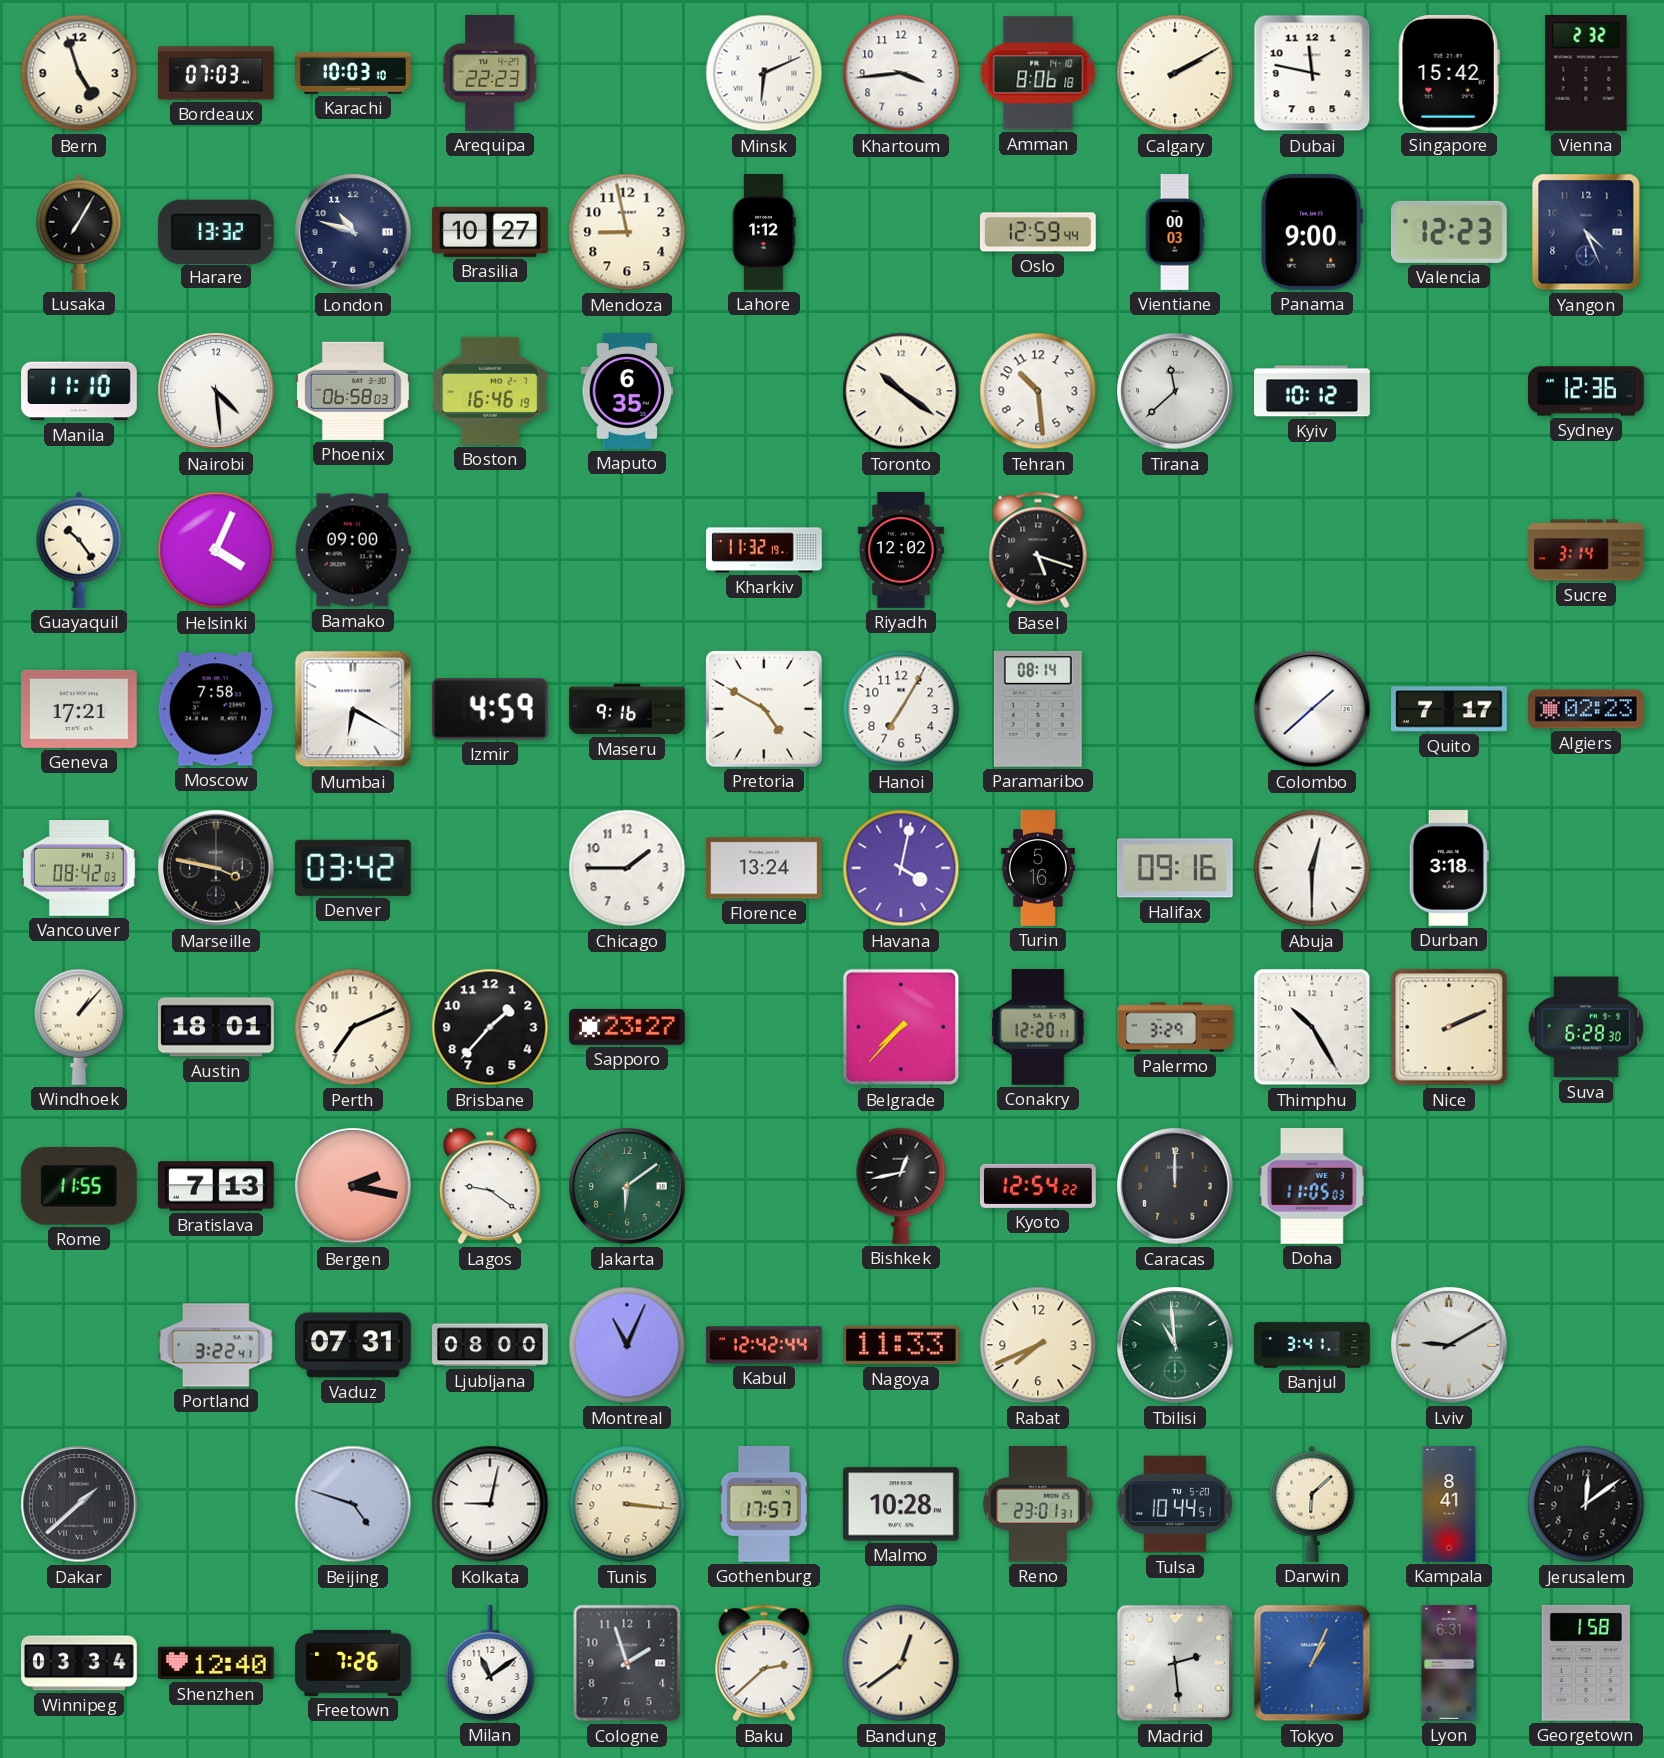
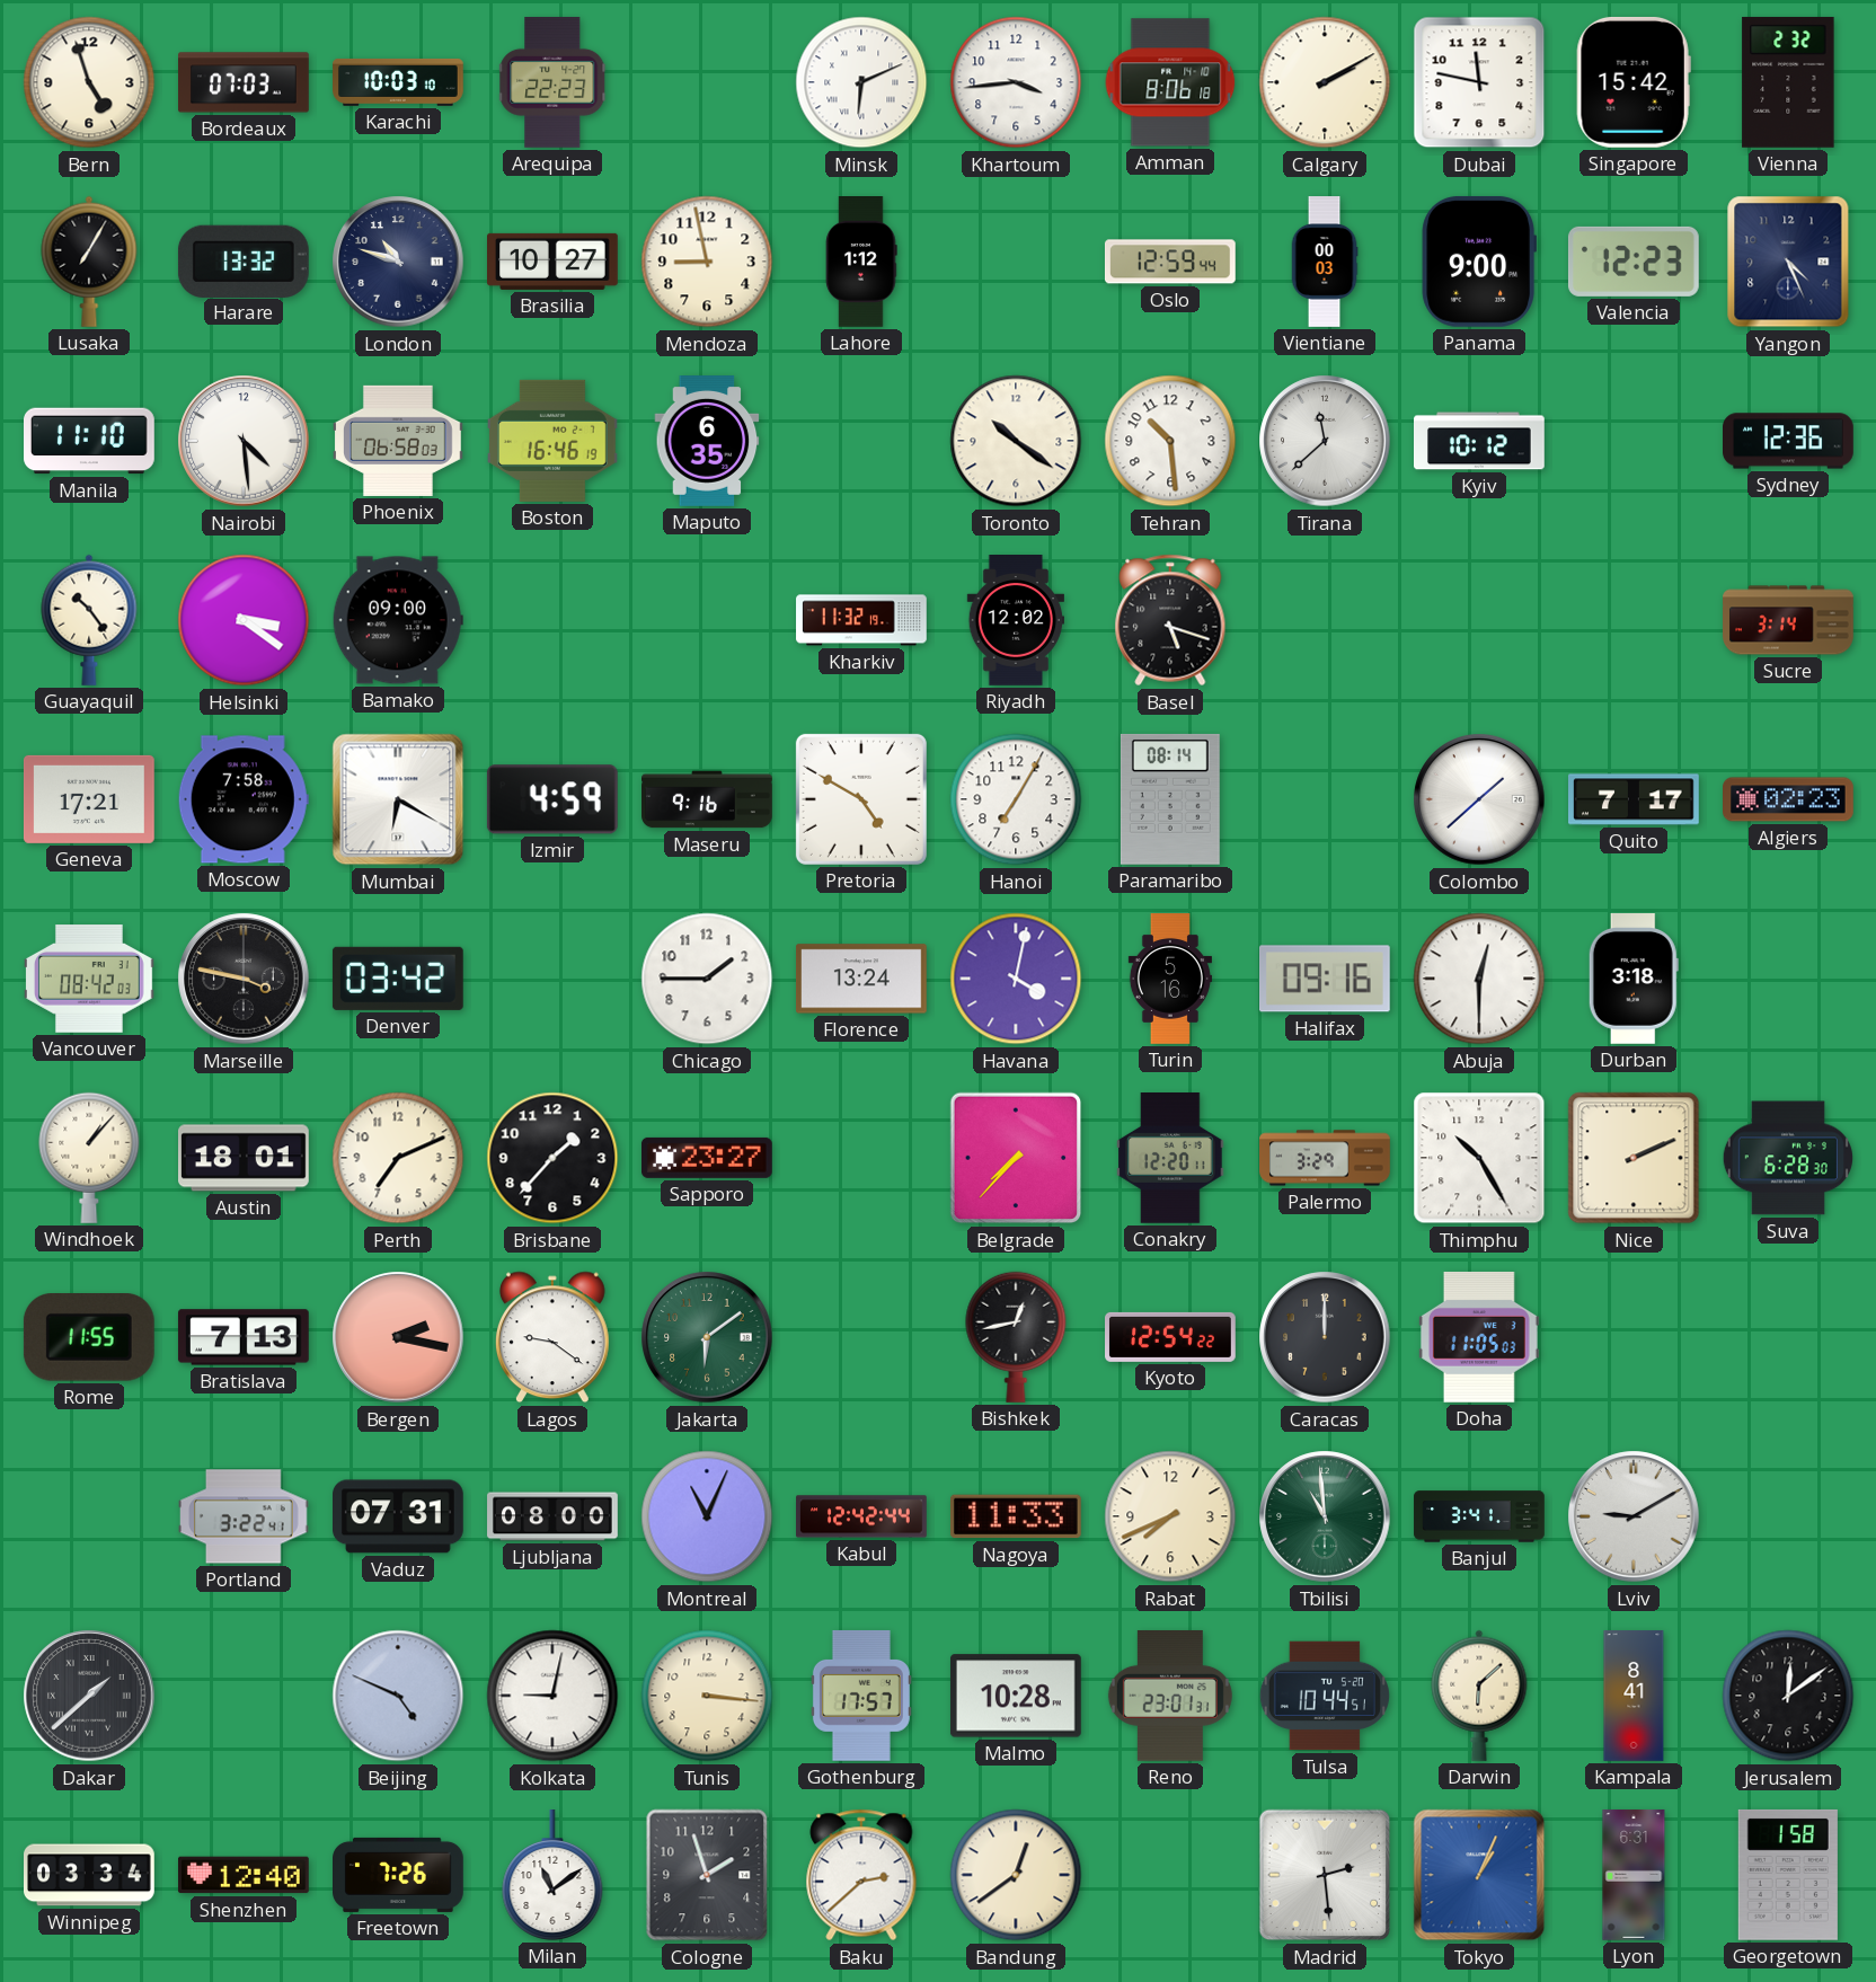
Helsinki: 4:04 -> 3:21 (244, 620)
Beijing: 4:48 -> 4:49 (398, 1696)
